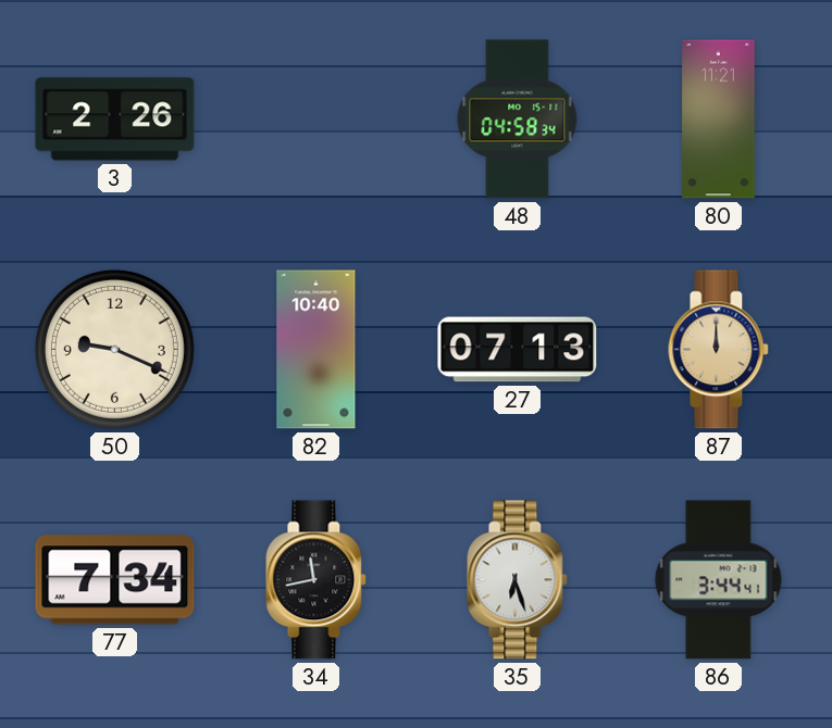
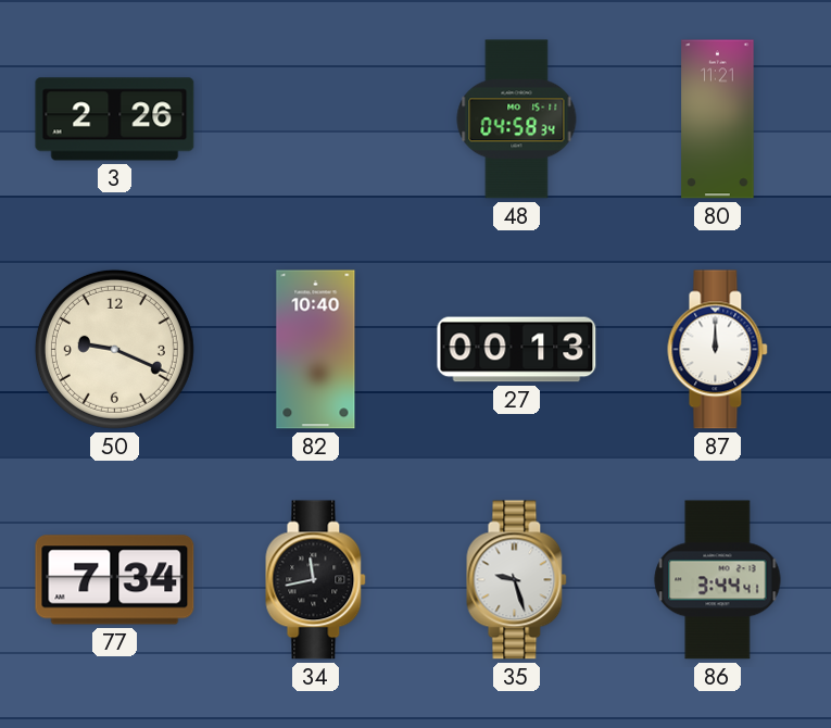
27: 07:13 -> 00:13 (517, 350)
87 dial: champagne -> white (718, 350)
35: 6:27 -> 9:27 (517, 580)
